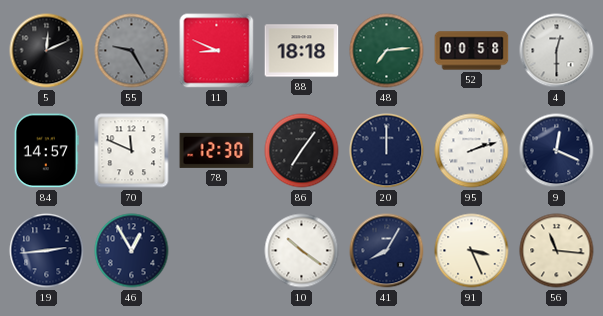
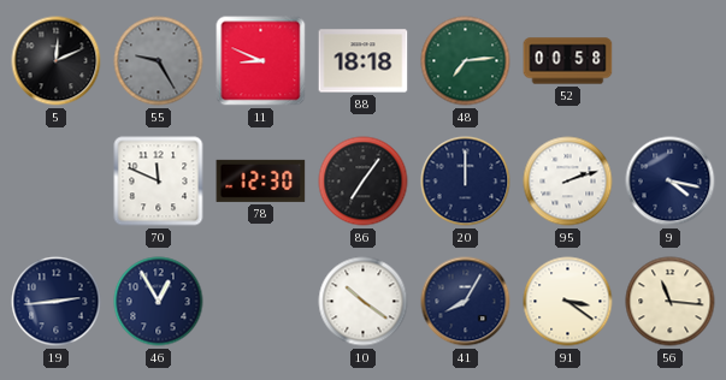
4: 12:30 -> none (557, 51)
84: 14:57 -> none (46, 151)
9: 12:19 -> 4:17 (671, 182)
91: 3:26 -> 3:21 (568, 302)
